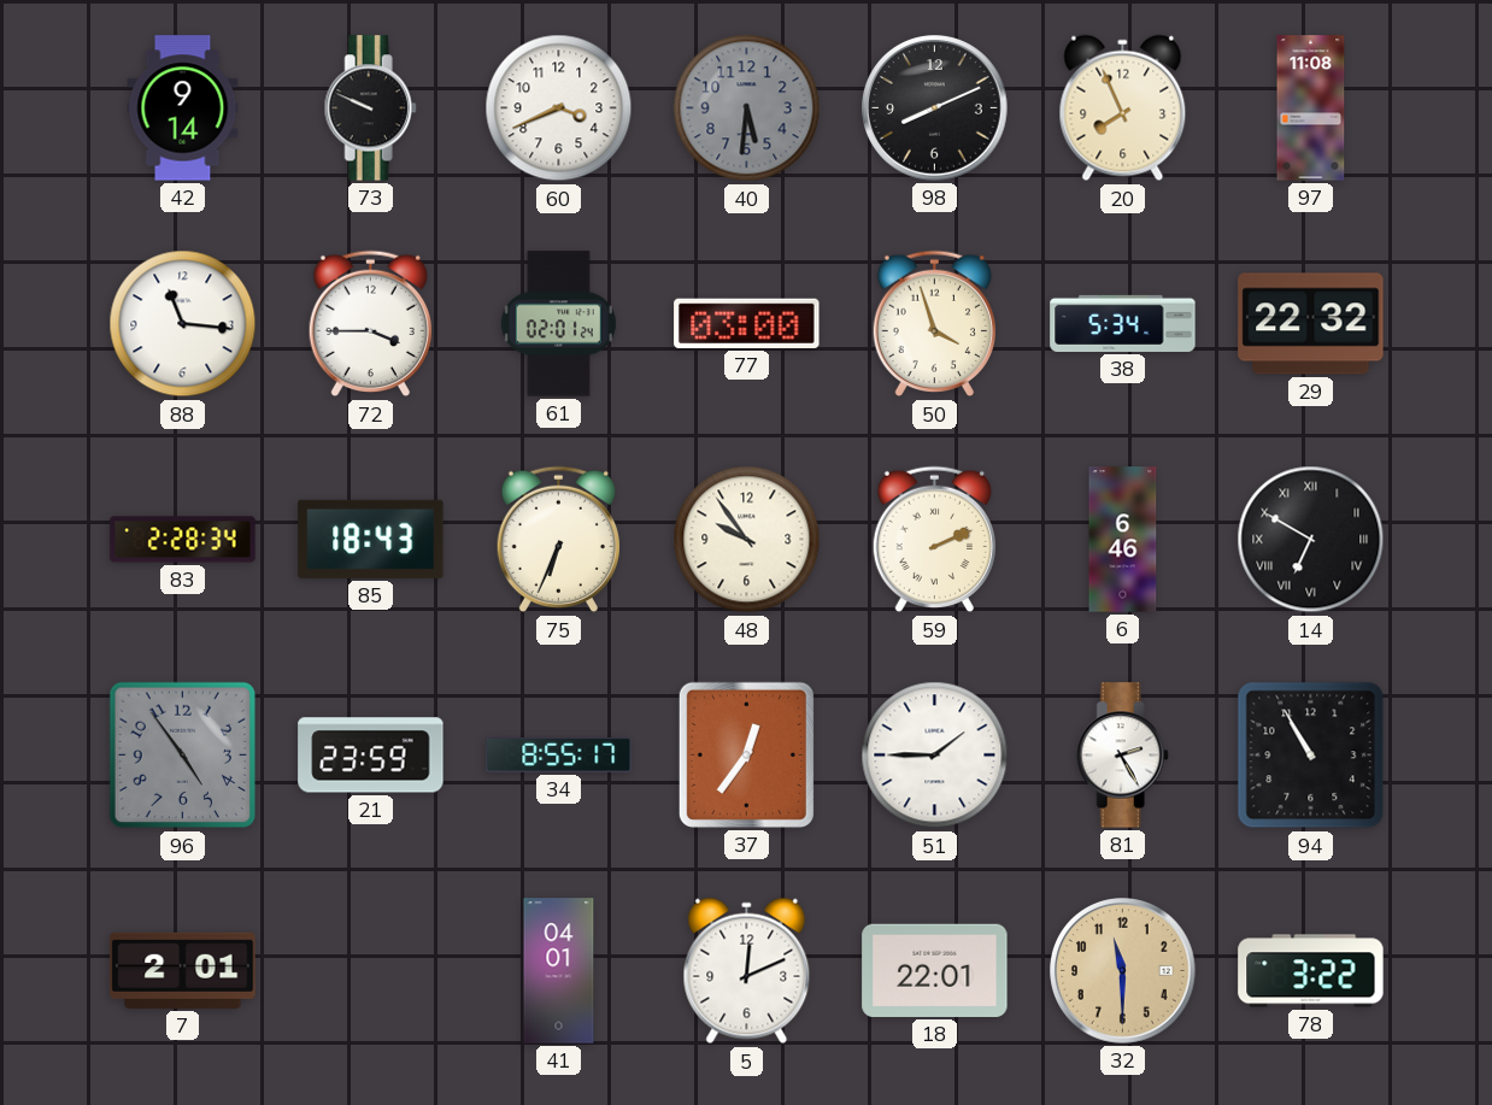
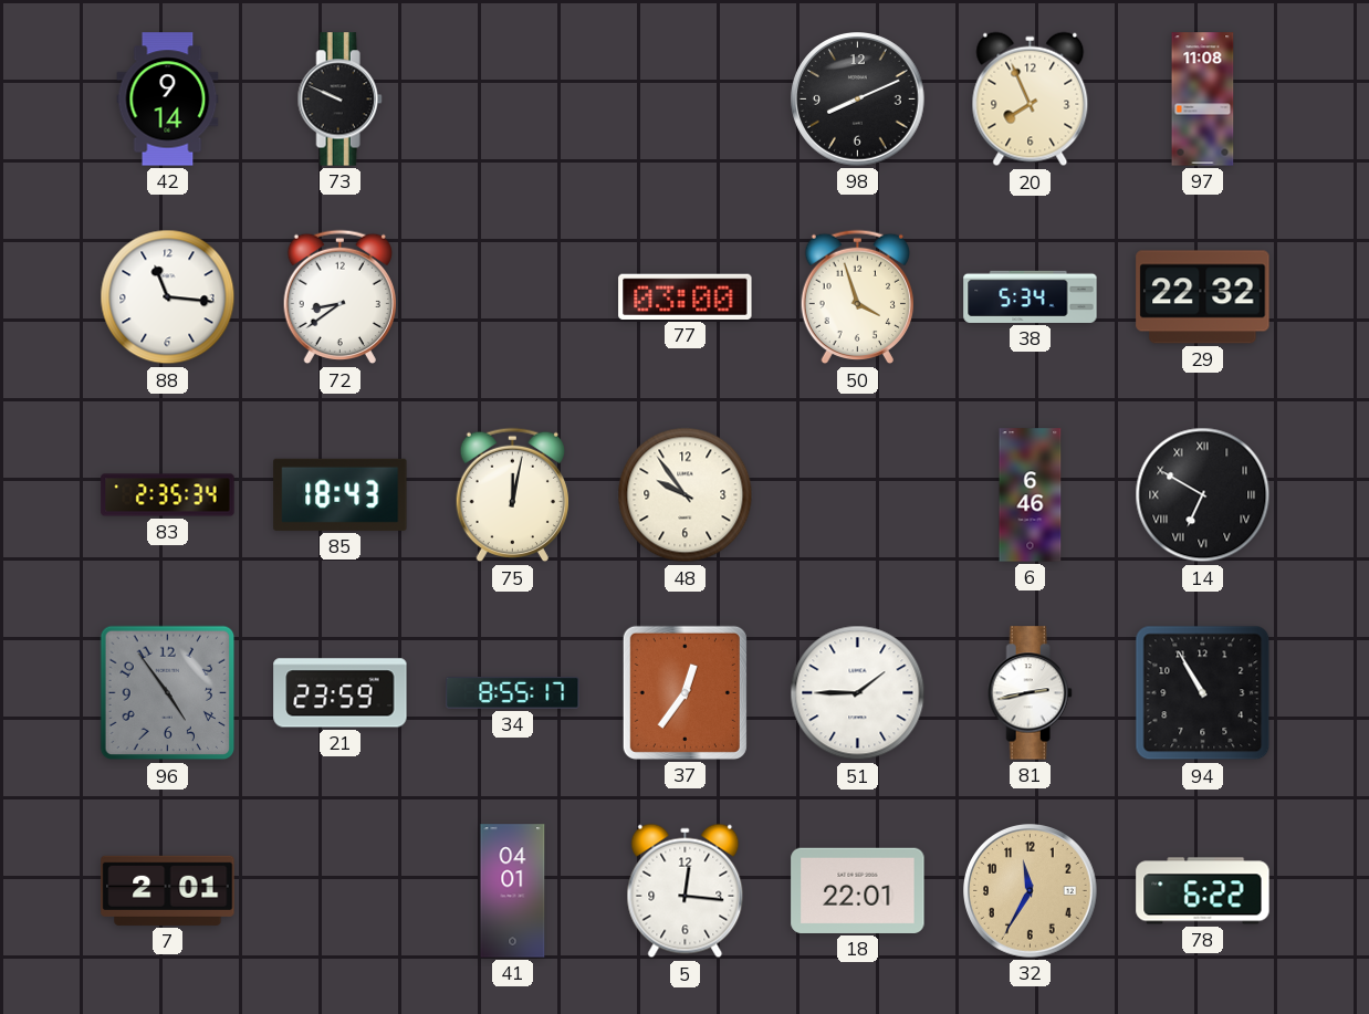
60: 3:41 -> none (559, 108)
40: 5:31 -> none (747, 108)
72: 3:45 -> 8:39 (339, 297)
61: 02:01 -> none (558, 324)
83: 2:28 -> 2:35 (168, 495)
75: 6:34 -> 12:02 (512, 495)
59: 2:11 -> none (934, 540)
81: 2:25 -> 2:43 (1030, 693)
5: 12:11 -> 12:16 (686, 891)
32: 11:30 -> 11:35 (1031, 891)
78: 3:22 -> 6:22 (1203, 891)
